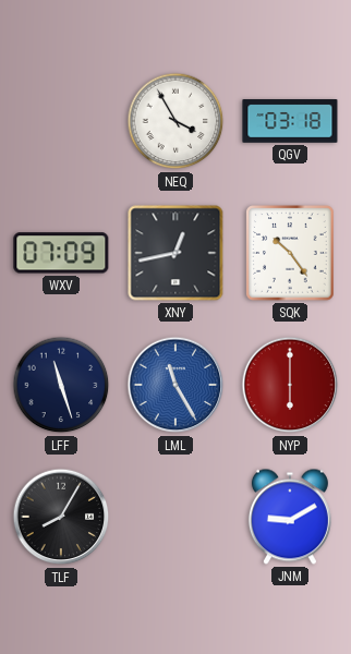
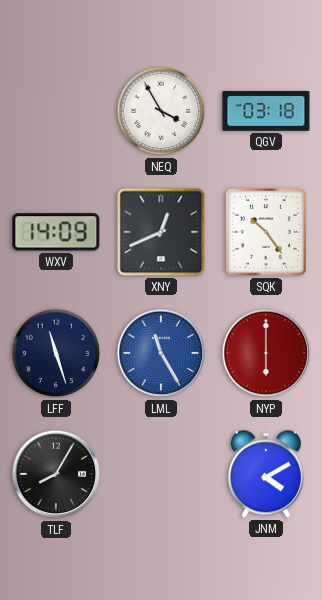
WXV: 07:09 -> 14:09 (56, 232)
XNY: 12:43 -> 12:41 (161, 232)
JNM: 9:10 -> 4:10 (266, 474)
